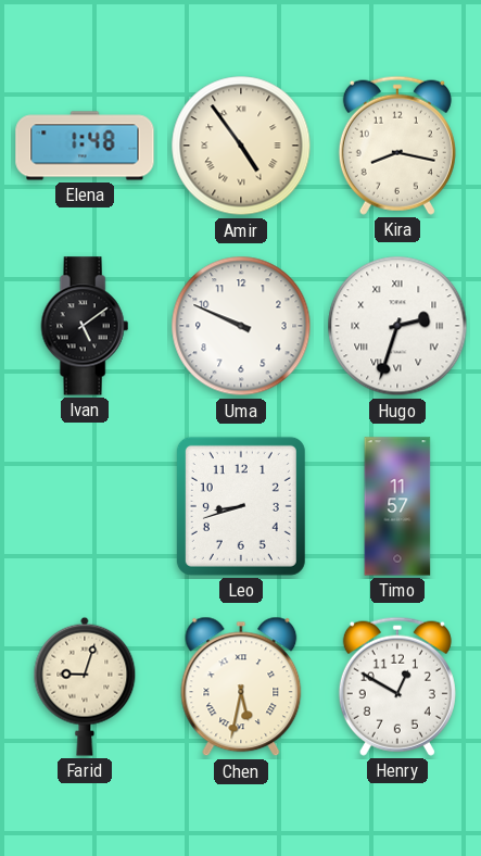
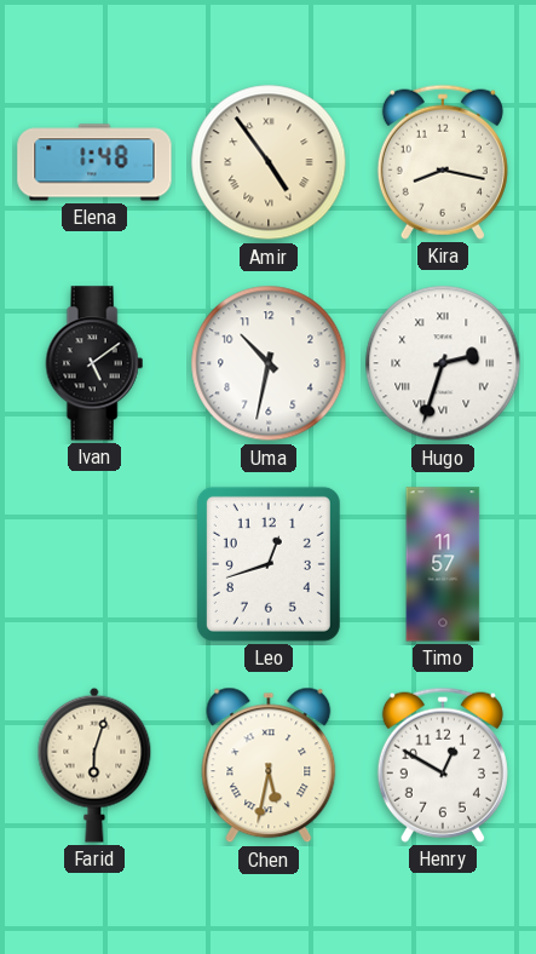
Uma: 9:49 -> 10:32 (269, 363)
Leo: 8:42 -> 12:42 (269, 564)
Farid: 9:03 -> 6:03 (94, 765)
